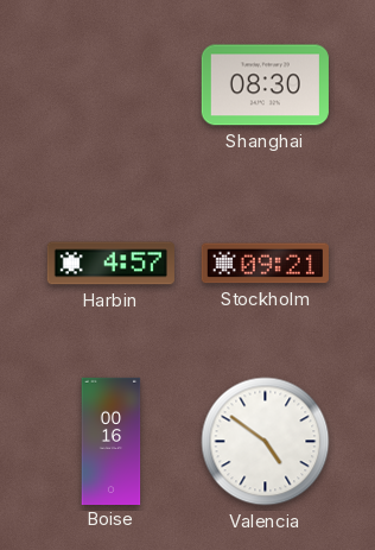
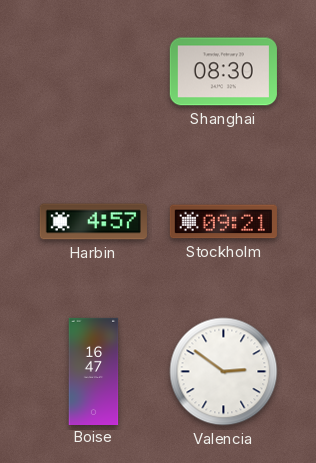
Boise: 00:16 -> 16:47 (94, 371)
Valencia: 4:51 -> 2:51 (224, 372)
